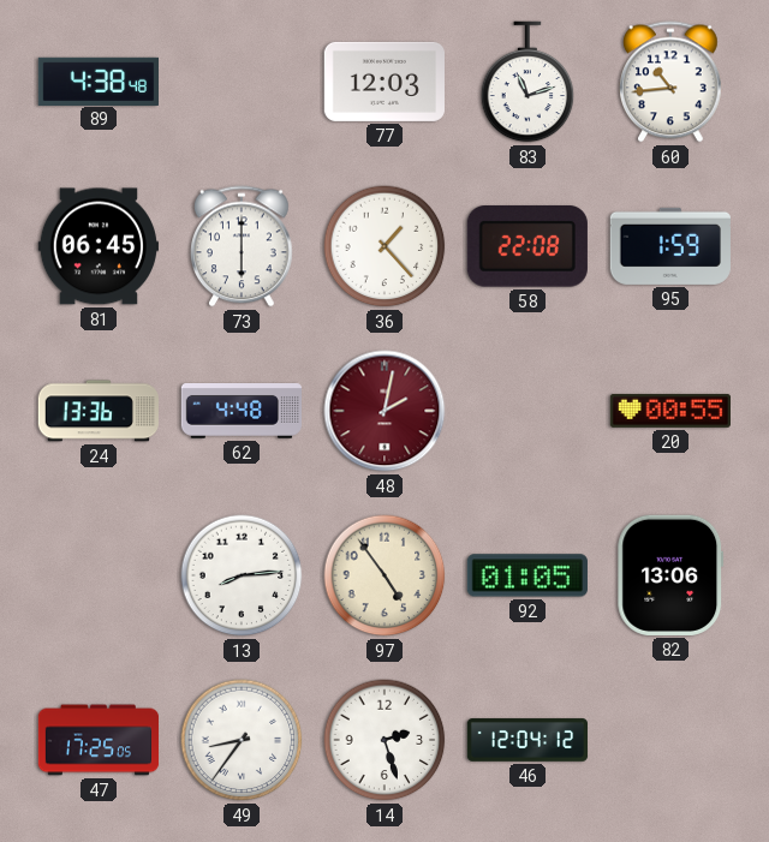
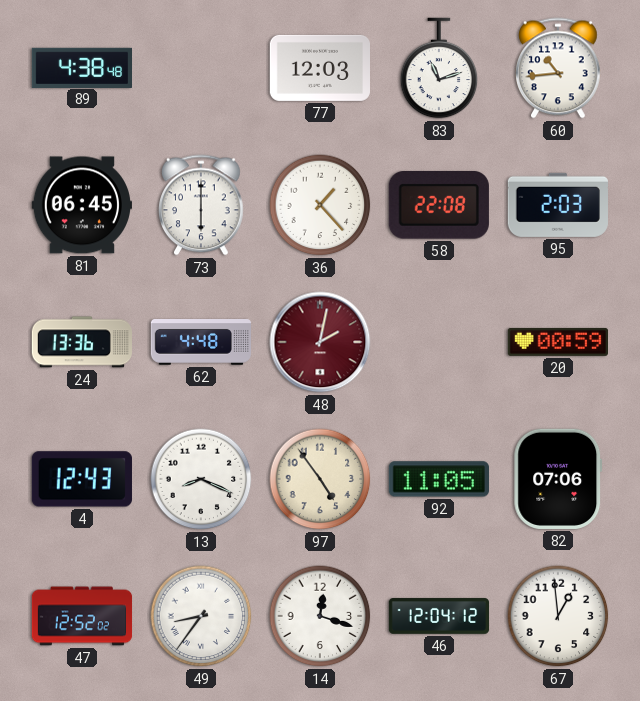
95: 1:59 -> 2:03 (558, 205)
20: 00:55 -> 00:59 (557, 342)
4: none -> 12:43 (82, 479)
13: 8:14 -> 8:19 (201, 479)
92: 01:05 -> 11:05 (439, 479)
82: 13:06 -> 07:06 (558, 479)
47: 17:25 -> 12:52 (82, 616)
14: 2:27 -> 12:18 (320, 616)
67: none -> 12:59 (558, 616)
